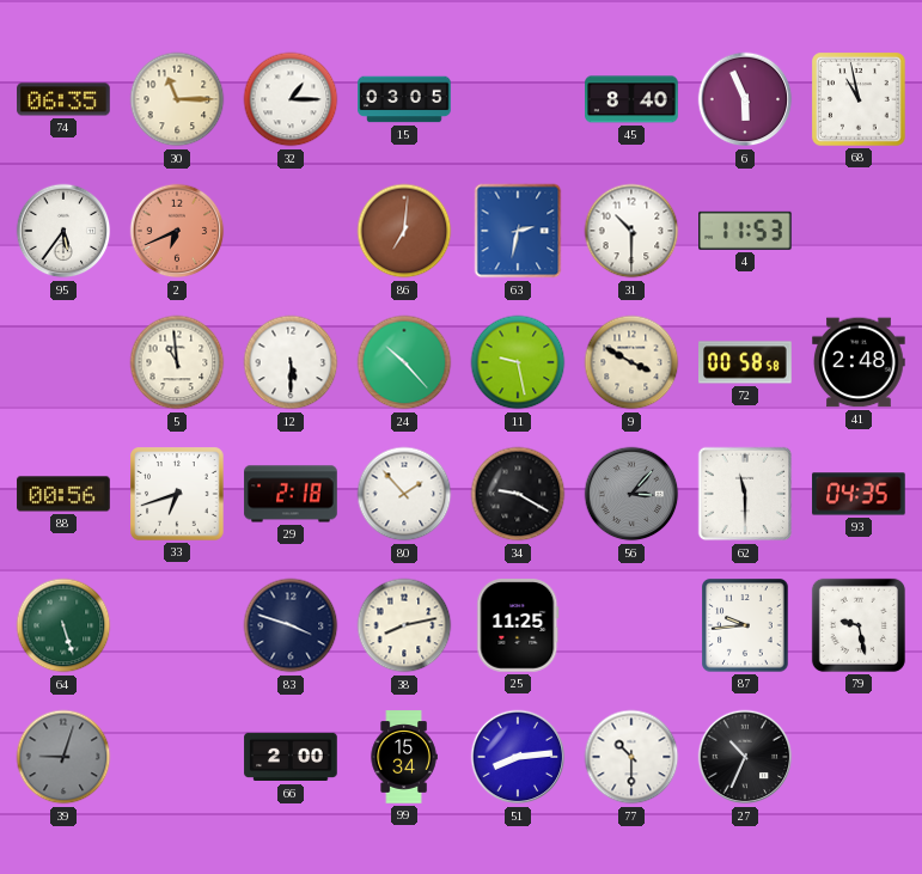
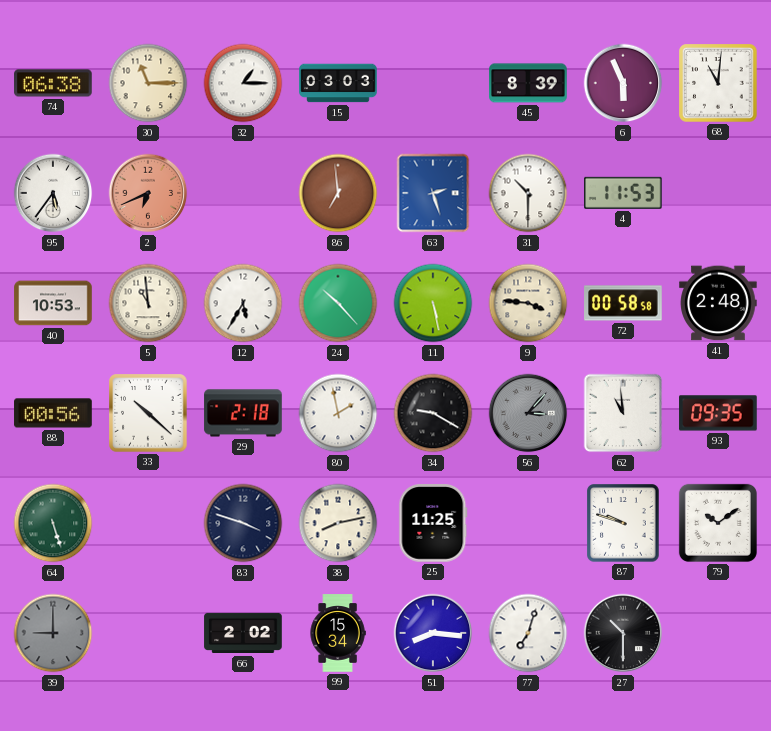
74: 06:35 -> 06:38 (53, 83)
15: 03:05 -> 03:03 (338, 83)
45: 8:40 -> 8:39 (528, 83)
68: 10:58 -> 11:01 (718, 83)
86: 7:01 -> 6:59 (338, 193)
63: 2:32 -> 2:27 (433, 193)
40: none -> 10:53 (53, 303)
12: 5:30 -> 5:35 (243, 303)
11: 9:28 -> 5:28 (433, 303)
9: 3:50 -> 3:46 (528, 303)
33: 6:42 -> 10:22 (148, 413)
80: 1:53 -> 1:58 (338, 413)
62: 11:30 -> 10:59 (623, 413)
93: 04:35 -> 09:35 (718, 413)
87: 9:44 -> 9:48 (623, 523)
79: 9:28 -> 10:09 (718, 523)
39: 9:03 -> 9:00 (53, 633)
66: 2:00 -> 2:02 (243, 633)
51: 8:14 -> 8:16 (433, 633)
77: 10:30 -> 7:03 (528, 633)
27: 10:34 -> 10:30 (623, 633)
